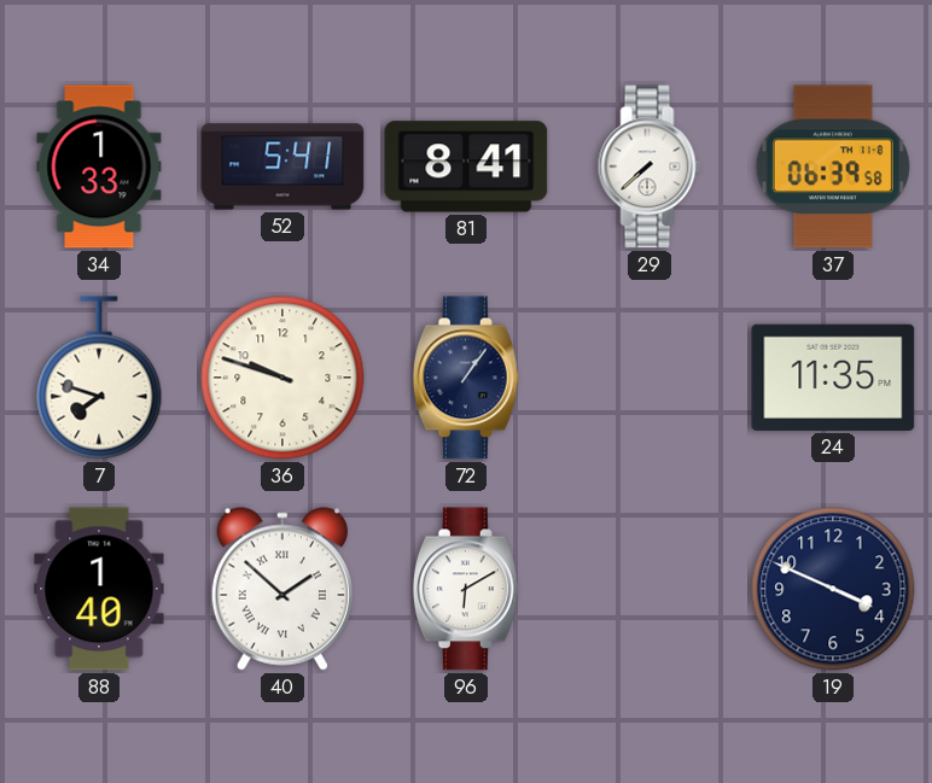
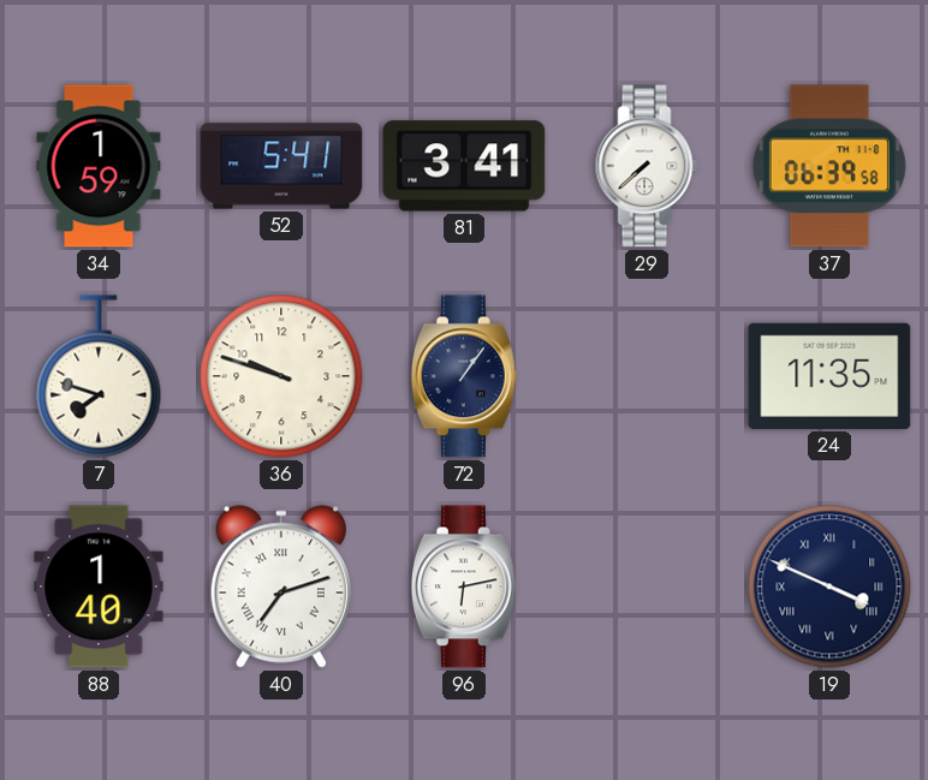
34: 1:33 -> 1:59 (99, 166)
81: 8:41 -> 3:41 (464, 166)
40: 1:52 -> 7:12 (281, 587)
96: 6:10 -> 6:13 (464, 587)
19 numerals: Arabic -> Roman (829, 587)
